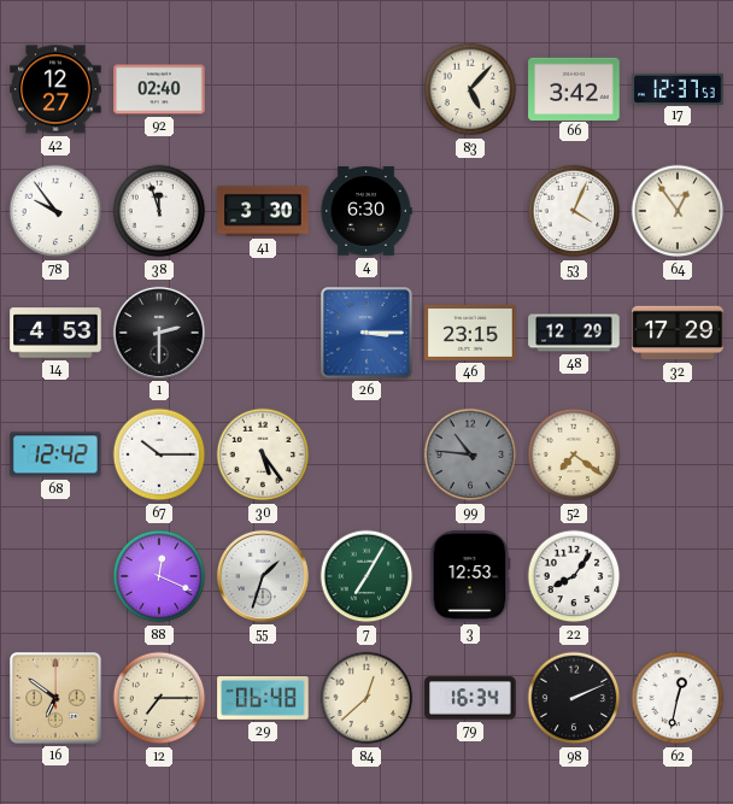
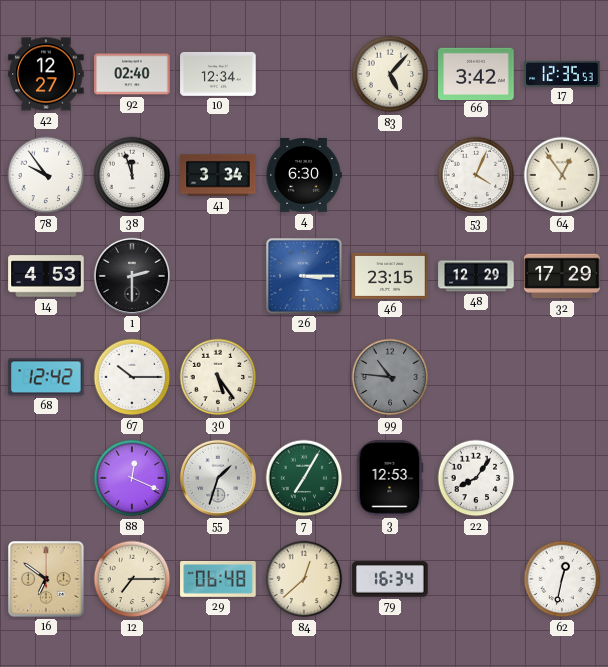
10: none -> 12:34 (218, 74)
17: 12:37 -> 12:35 (562, 73)
41: 3:30 -> 3:34 (218, 175)
52: 7:21 -> none (574, 454)
98: 2:11 -> none (574, 698)
